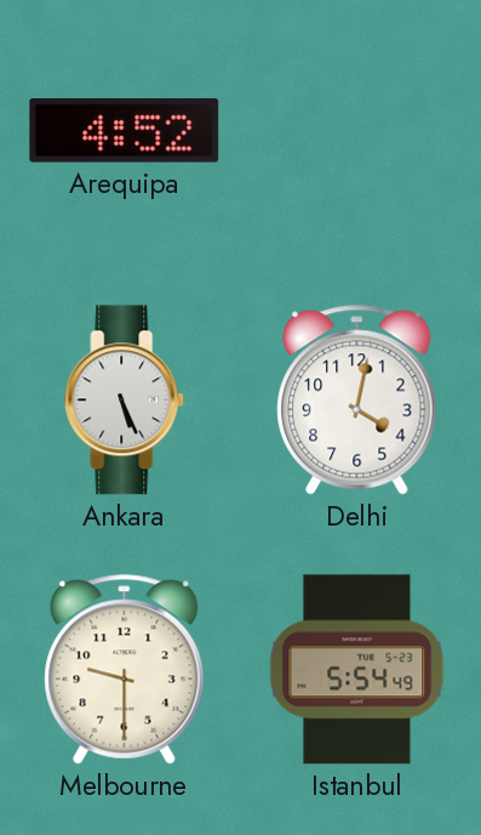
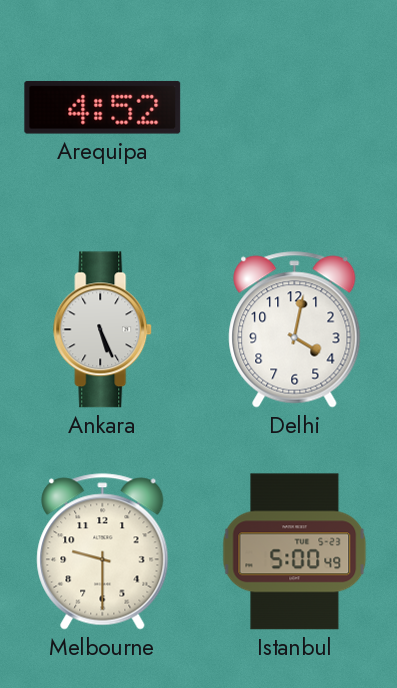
Istanbul: 5:54 -> 5:00 (295, 552)
